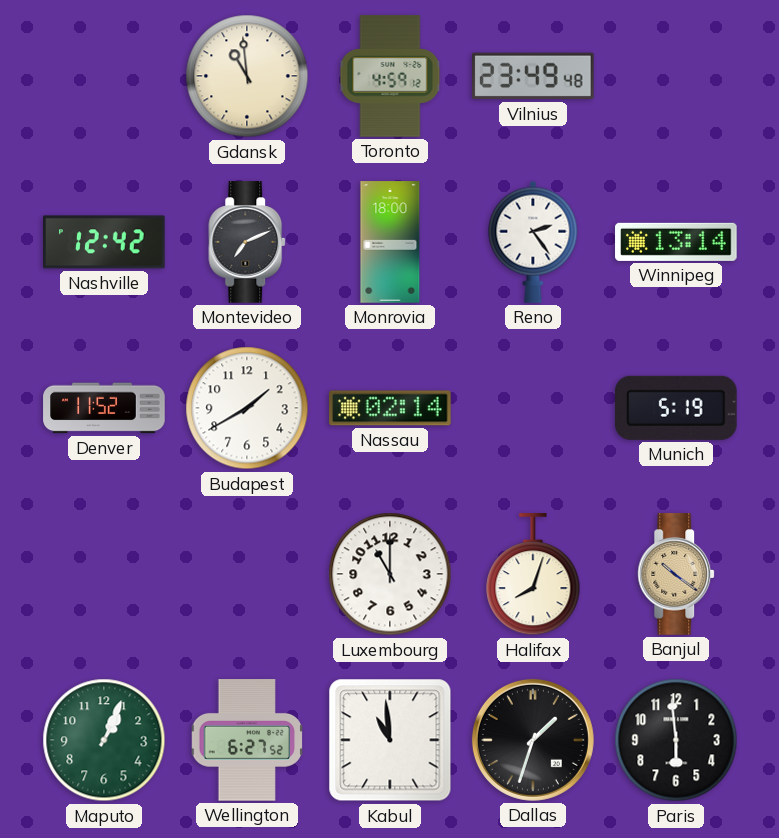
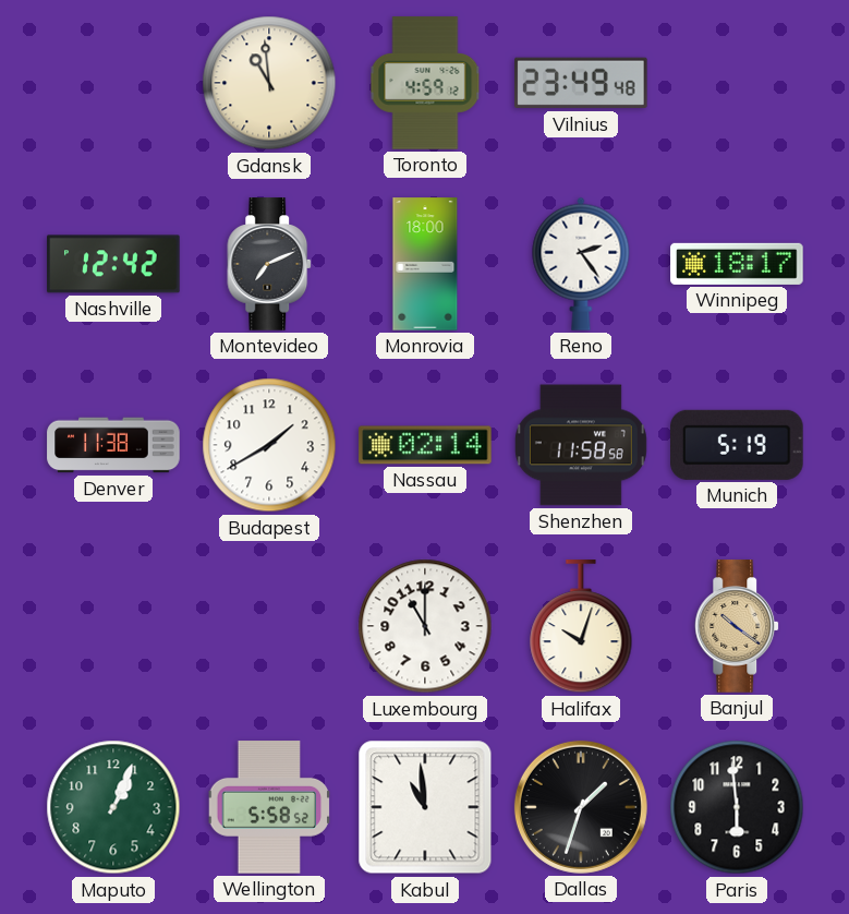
Winnipeg: 13:14 -> 18:17 (737, 264)
Denver: 11:52 -> 11:38 (113, 445)
Shenzhen: none -> 11:58 (581, 445)
Halifax: 8:03 -> 10:03 (581, 627)
Wellington: 6:27 -> 5:58 (269, 807)
